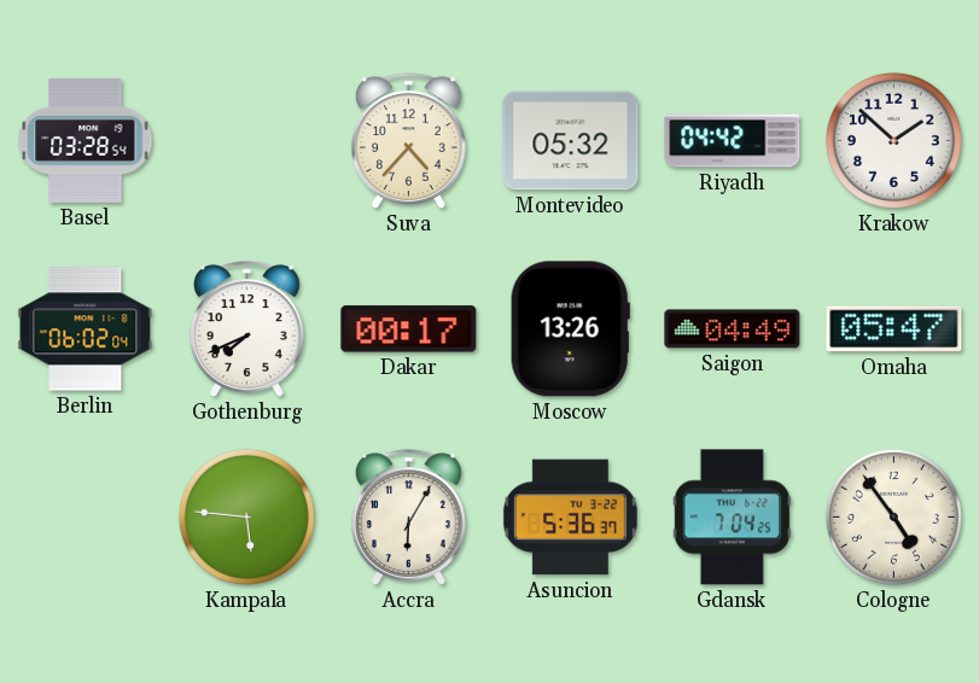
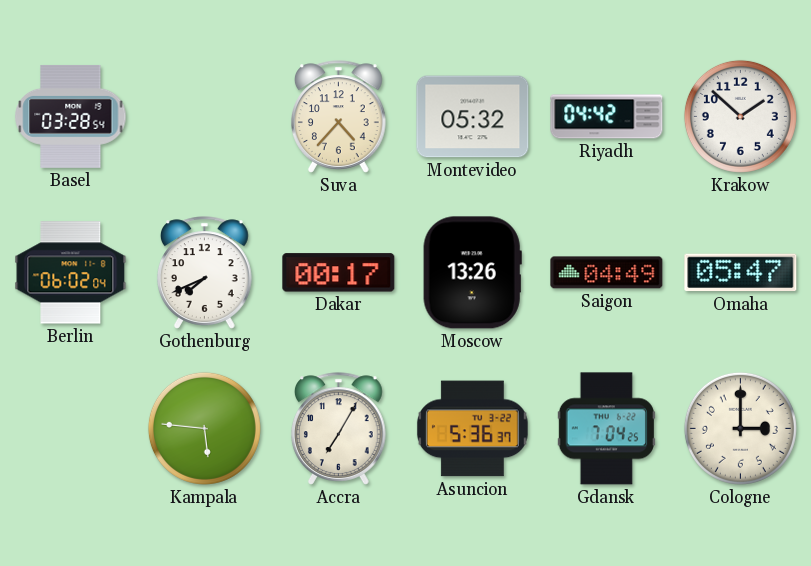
Accra: 6:05 -> 7:05 (339, 429)
Cologne: 4:54 -> 3:00 (740, 428)
